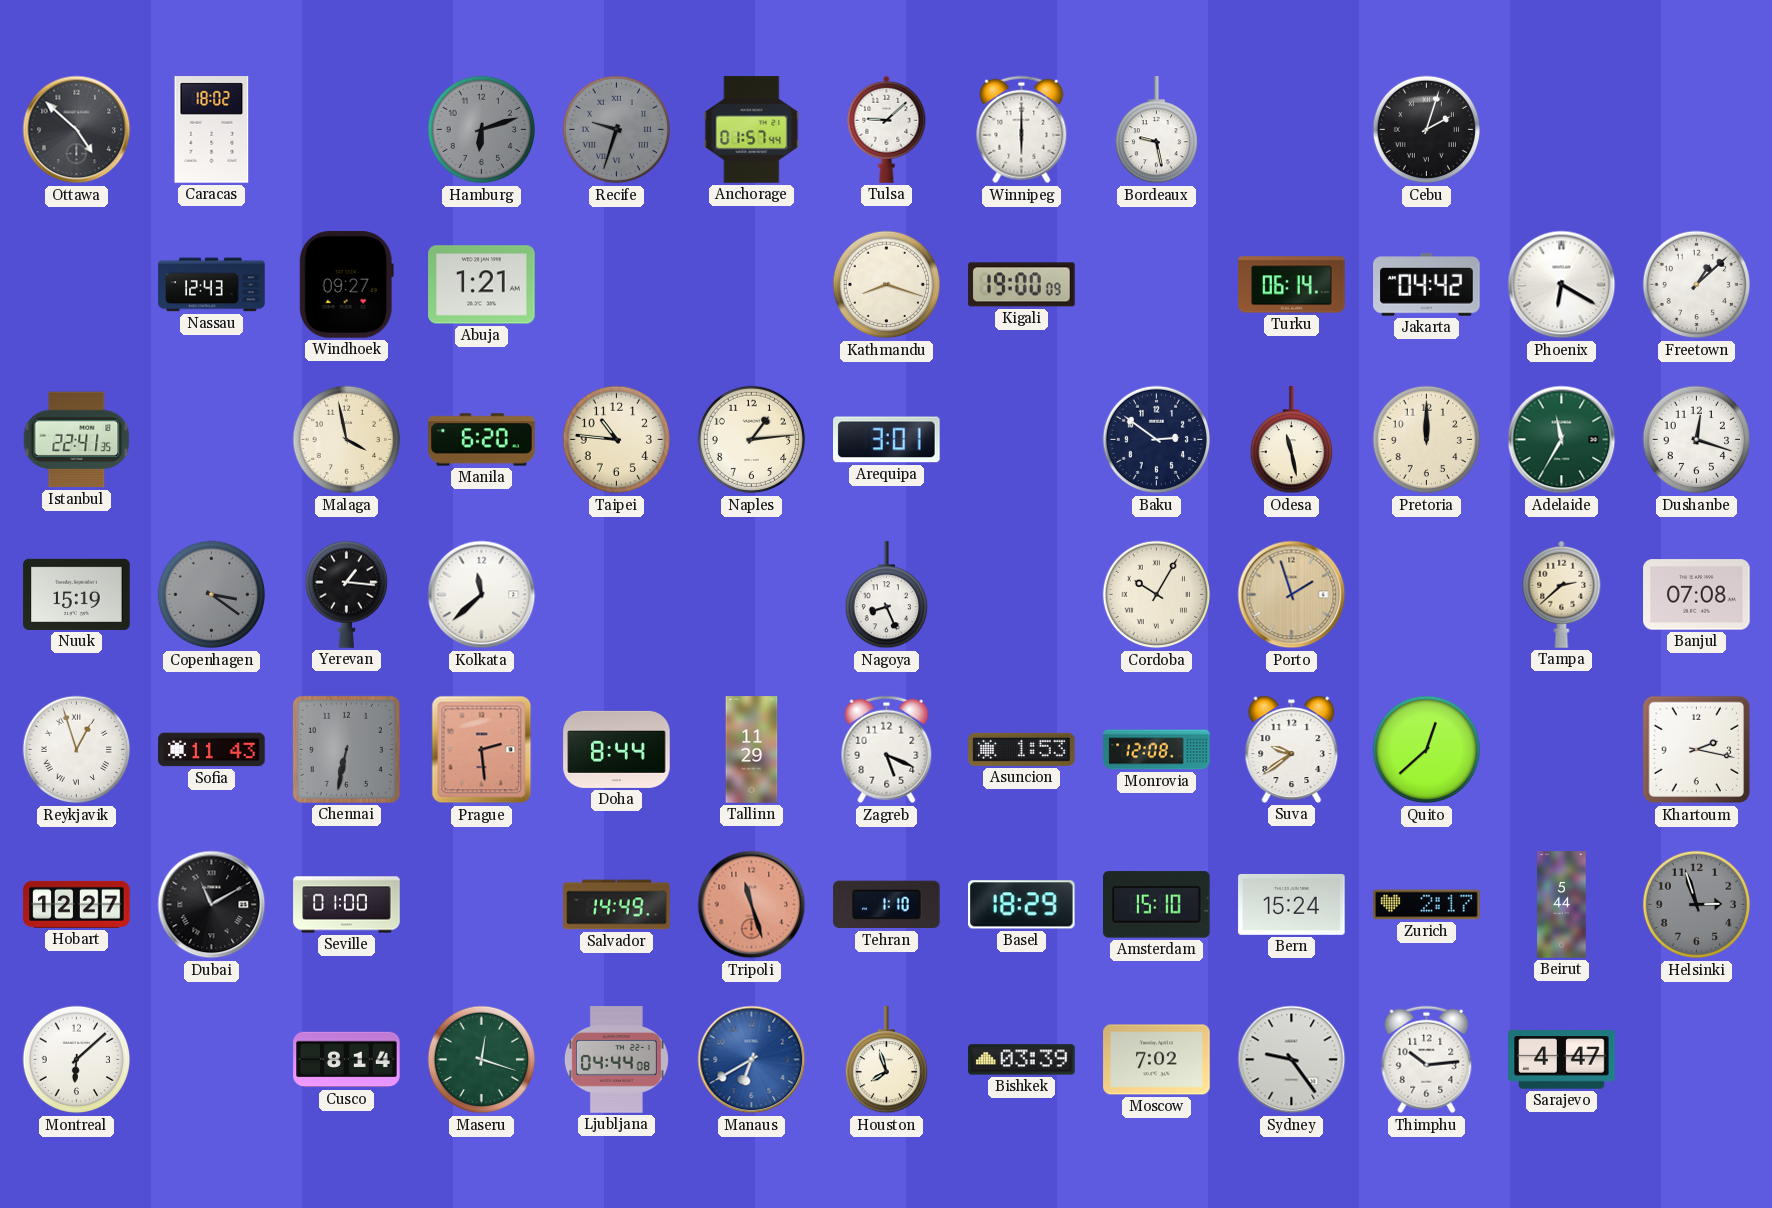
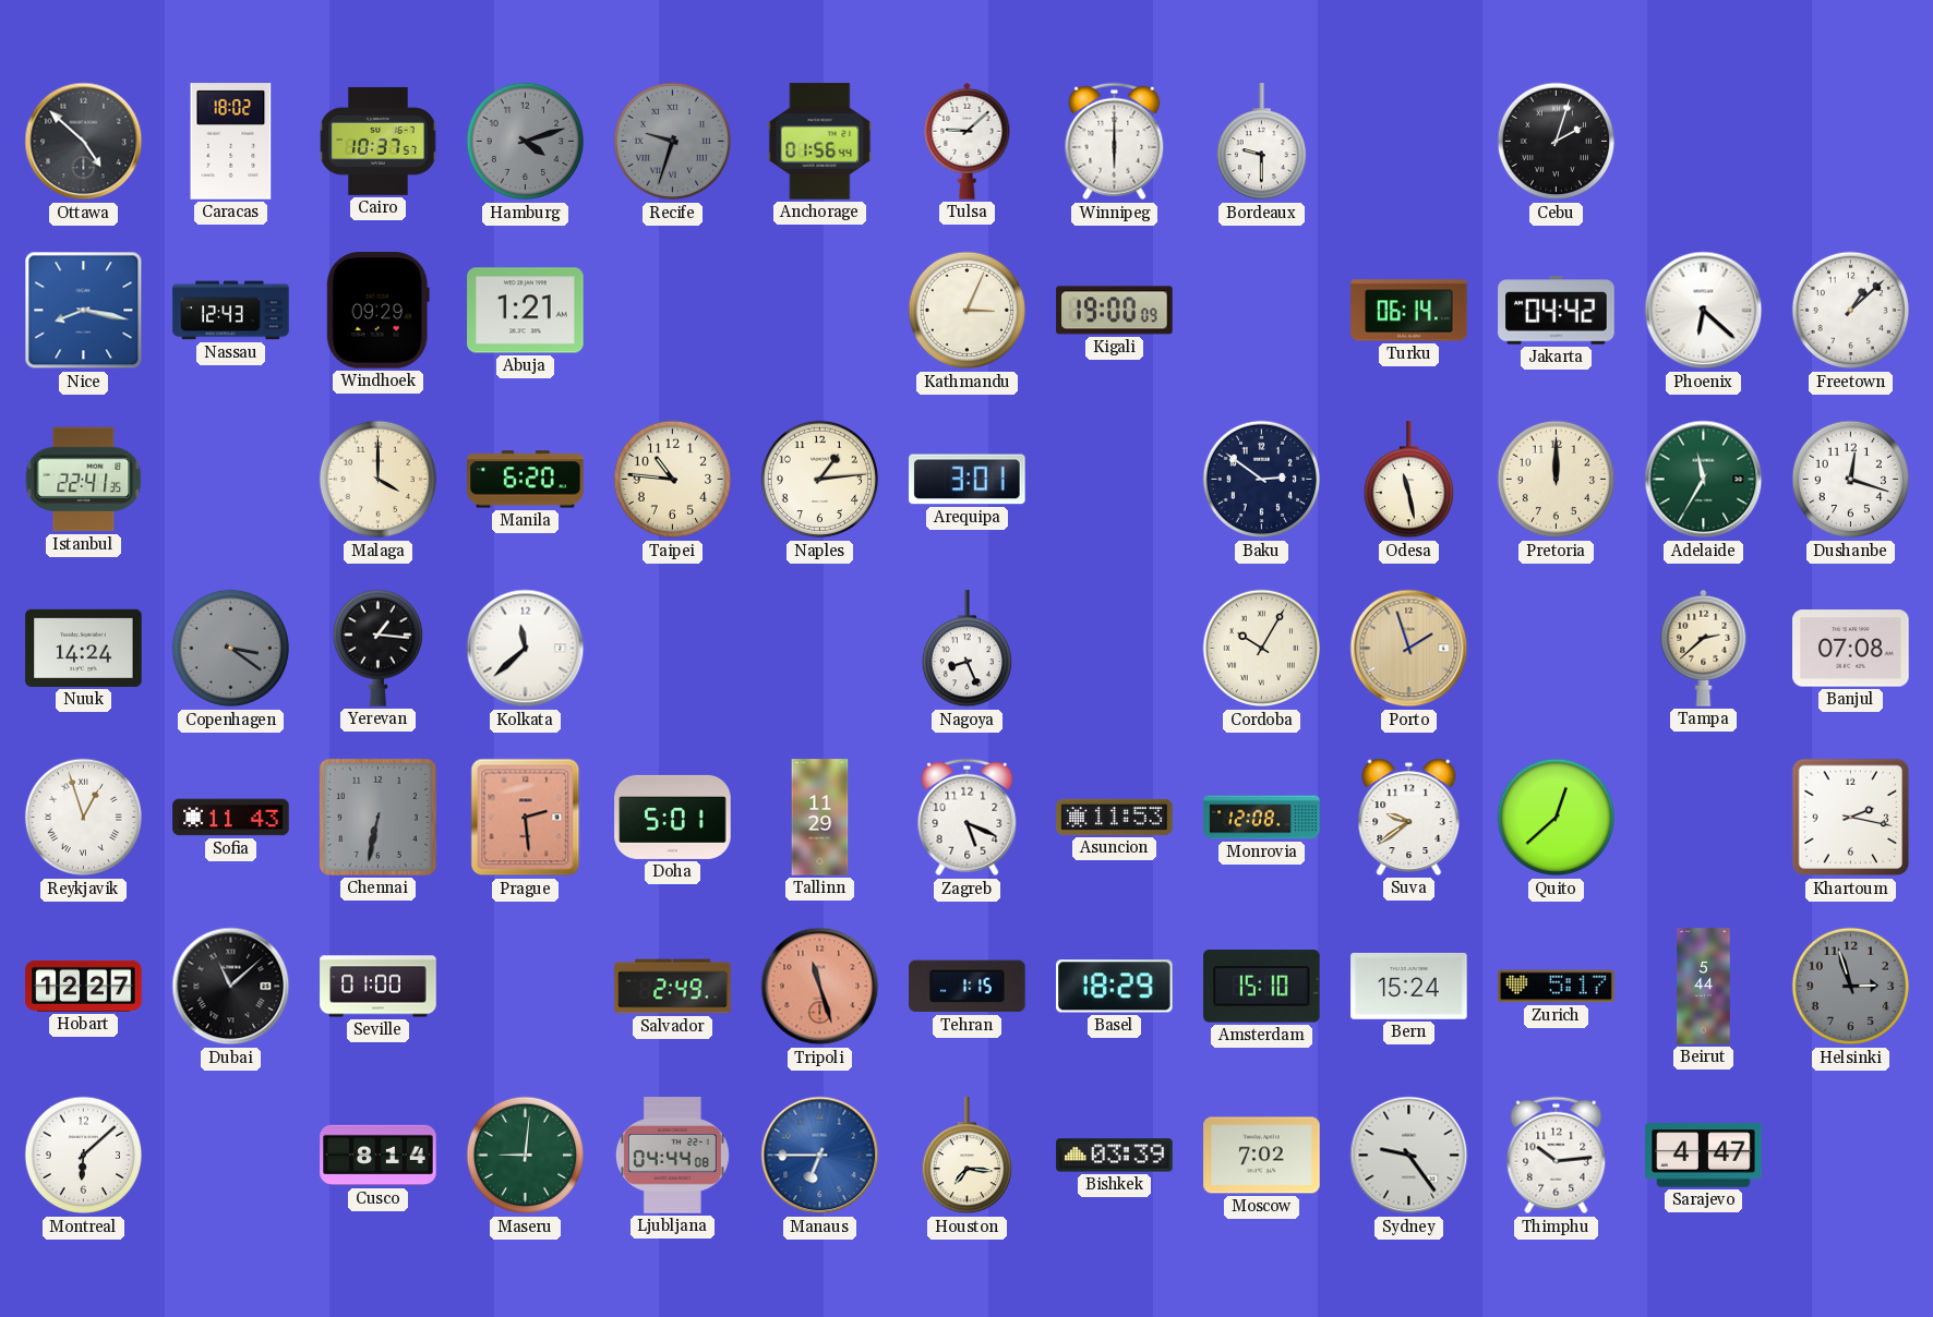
Cairo: none -> 10:37 (379, 141)
Hamburg: 6:12 -> 4:12 (526, 142)
Anchorage: 01:57 -> 01:56 (820, 142)
Bordeaux: 9:28 -> 9:30 (1261, 142)
Nice: none -> 8:17 (84, 311)
Windhoek: 09:27 -> 09:29 (377, 311)
Kathmandu: 8:18 -> 3:04 (968, 311)
Phoenix: 6:20 -> 6:22 (1704, 311)
Malaga: 3:58 -> 4:00 (379, 480)
Nuuk: 15:19 -> 14:24 (84, 648)
Doha: 8:44 -> 5:01 (673, 817)
Asuncion: 1:53 -> 11:53 (1115, 817)
Dubai: 11:10 -> 11:08 (231, 987)
Salvador: 14:49 -> 2:49 (673, 987)
Tehran: 1:10 -> 1:15 (968, 987)
Zurich: 2:17 -> 5:17 (1557, 987)
Maseru: 12:18 -> 9:01 (526, 1156)
Manaus: 6:40 -> 6:45 (820, 1156)
Houston: 7:57 -> 7:16 (966, 1156)
